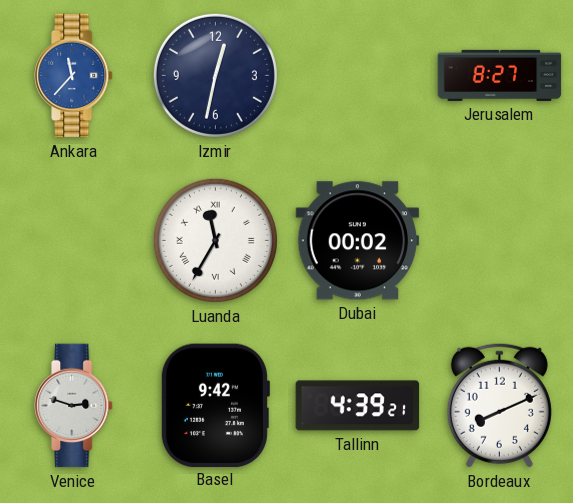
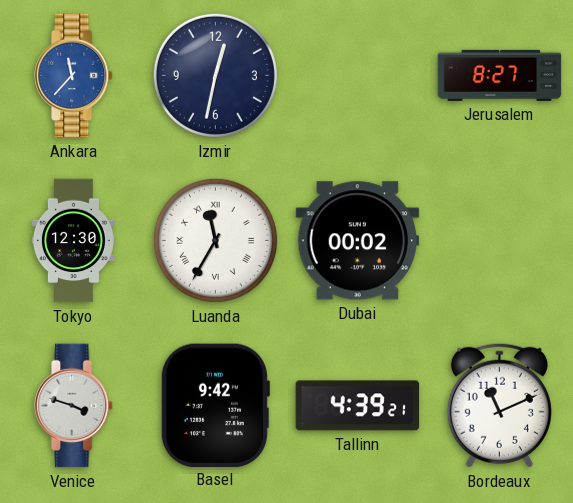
Tokyo: none -> 12:30 (73, 241)
Venice: 2:48 -> 3:48 (74, 406)
Bordeaux: 8:11 -> 11:11 (499, 405)
